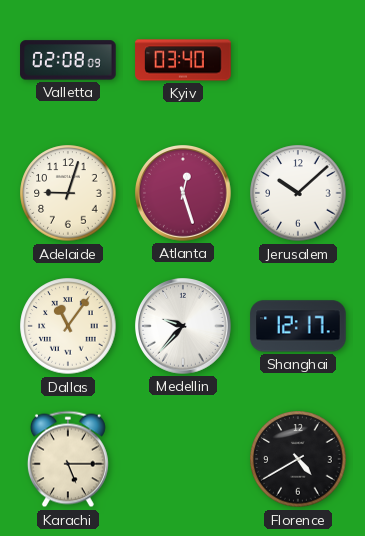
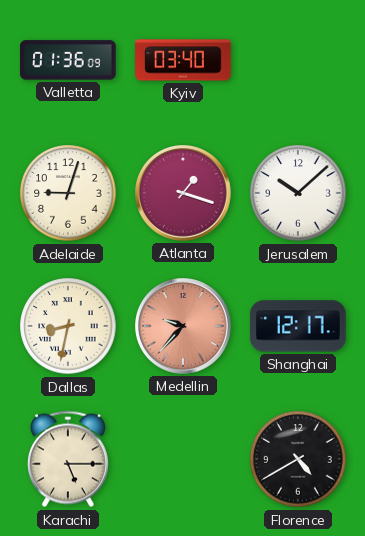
Valletta: 02:08 -> 01:36 (68, 60)
Atlanta: 12:27 -> 1:18 (184, 194)
Dallas: 11:06 -> 8:32 (68, 326)
Medellin dial: white -> salmon (184, 327)
